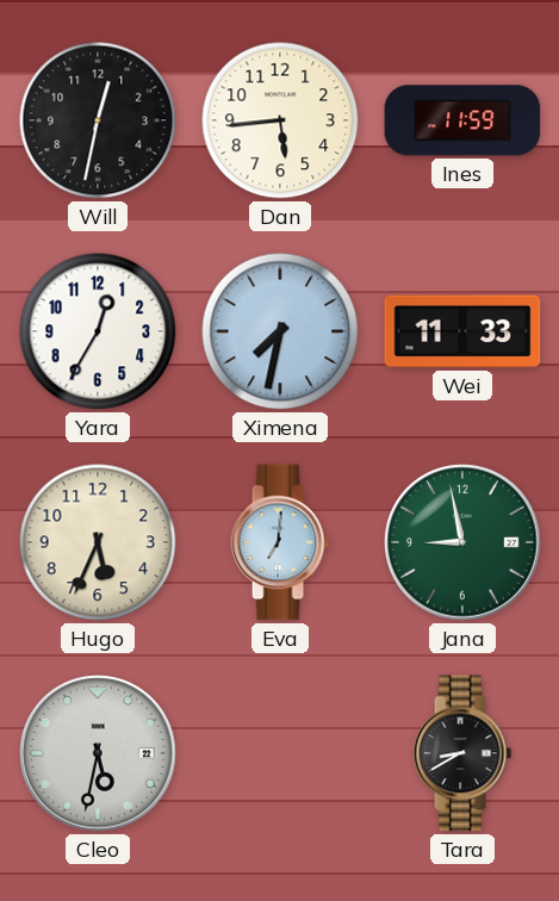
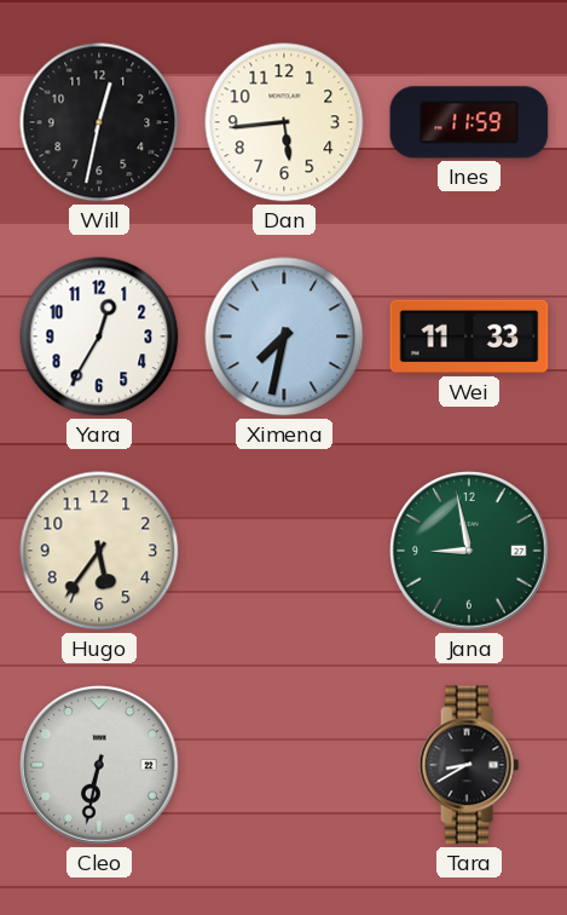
Hugo: 5:34 -> 5:36 (99, 551)
Eva: 7:01 -> none (280, 542)
Cleo: 5:32 -> 6:32 (99, 765)
